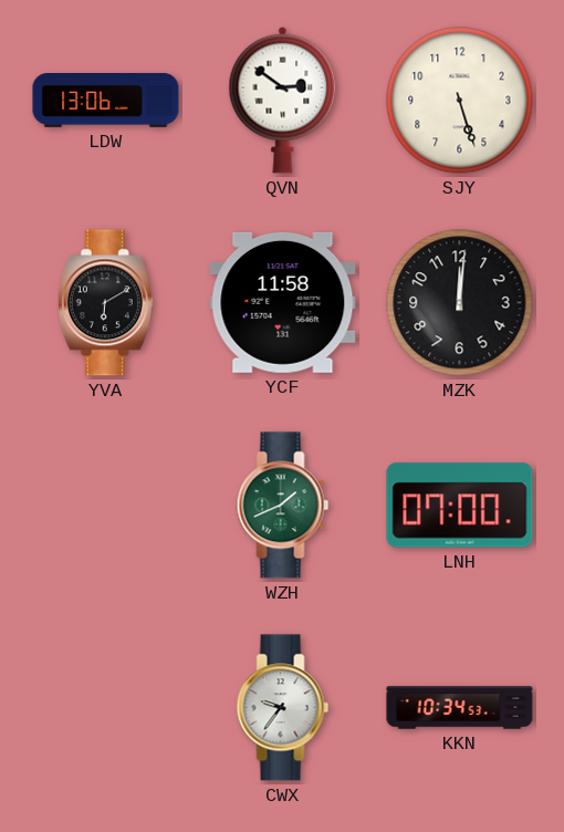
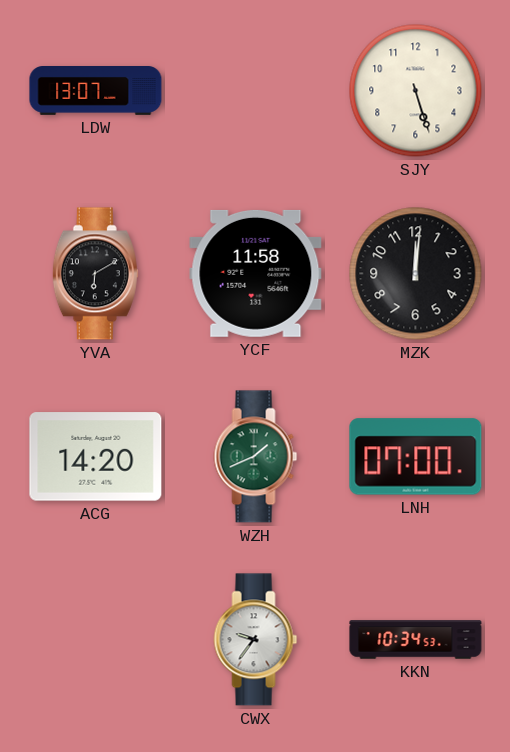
LDW: 13:06 -> 13:07 (96, 91)
QVN: 2:51 -> none (283, 100)
ACG: none -> 14:20 (96, 457)
